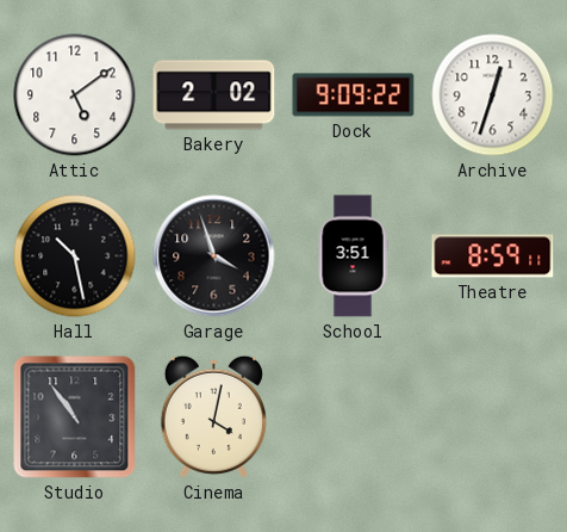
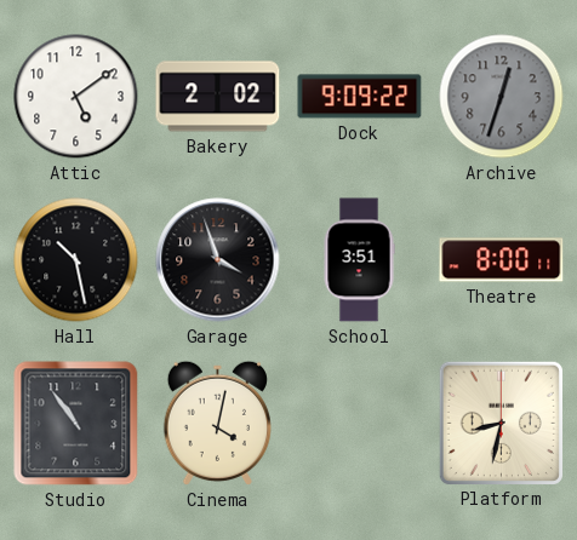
Archive dial: white -> grey (502, 97)
Theatre: 8:59 -> 8:00 (502, 260)
Platform: none -> 8:32 (501, 423)
